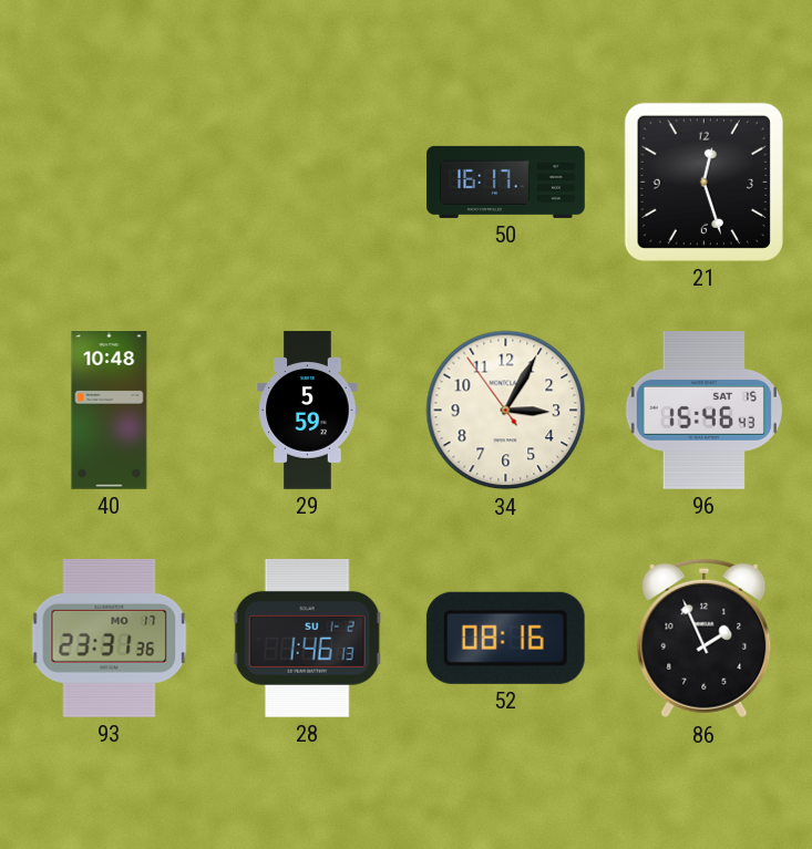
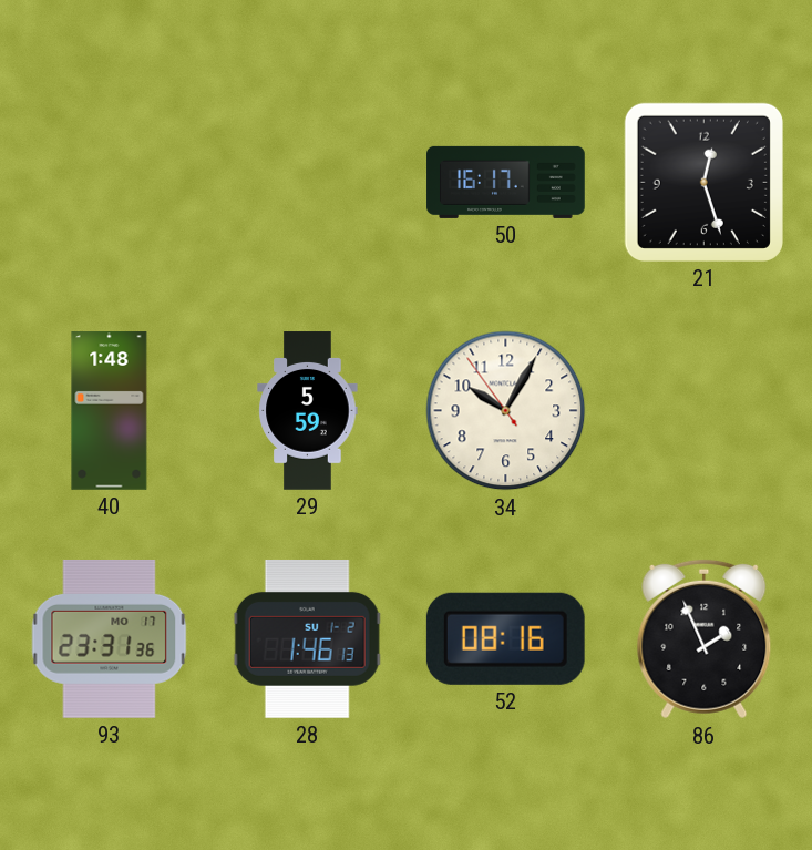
40: 10:48 -> 1:48 (110, 411)
34: 3:04 -> 10:04 (506, 411)
96: 15:46 -> none (703, 411)
